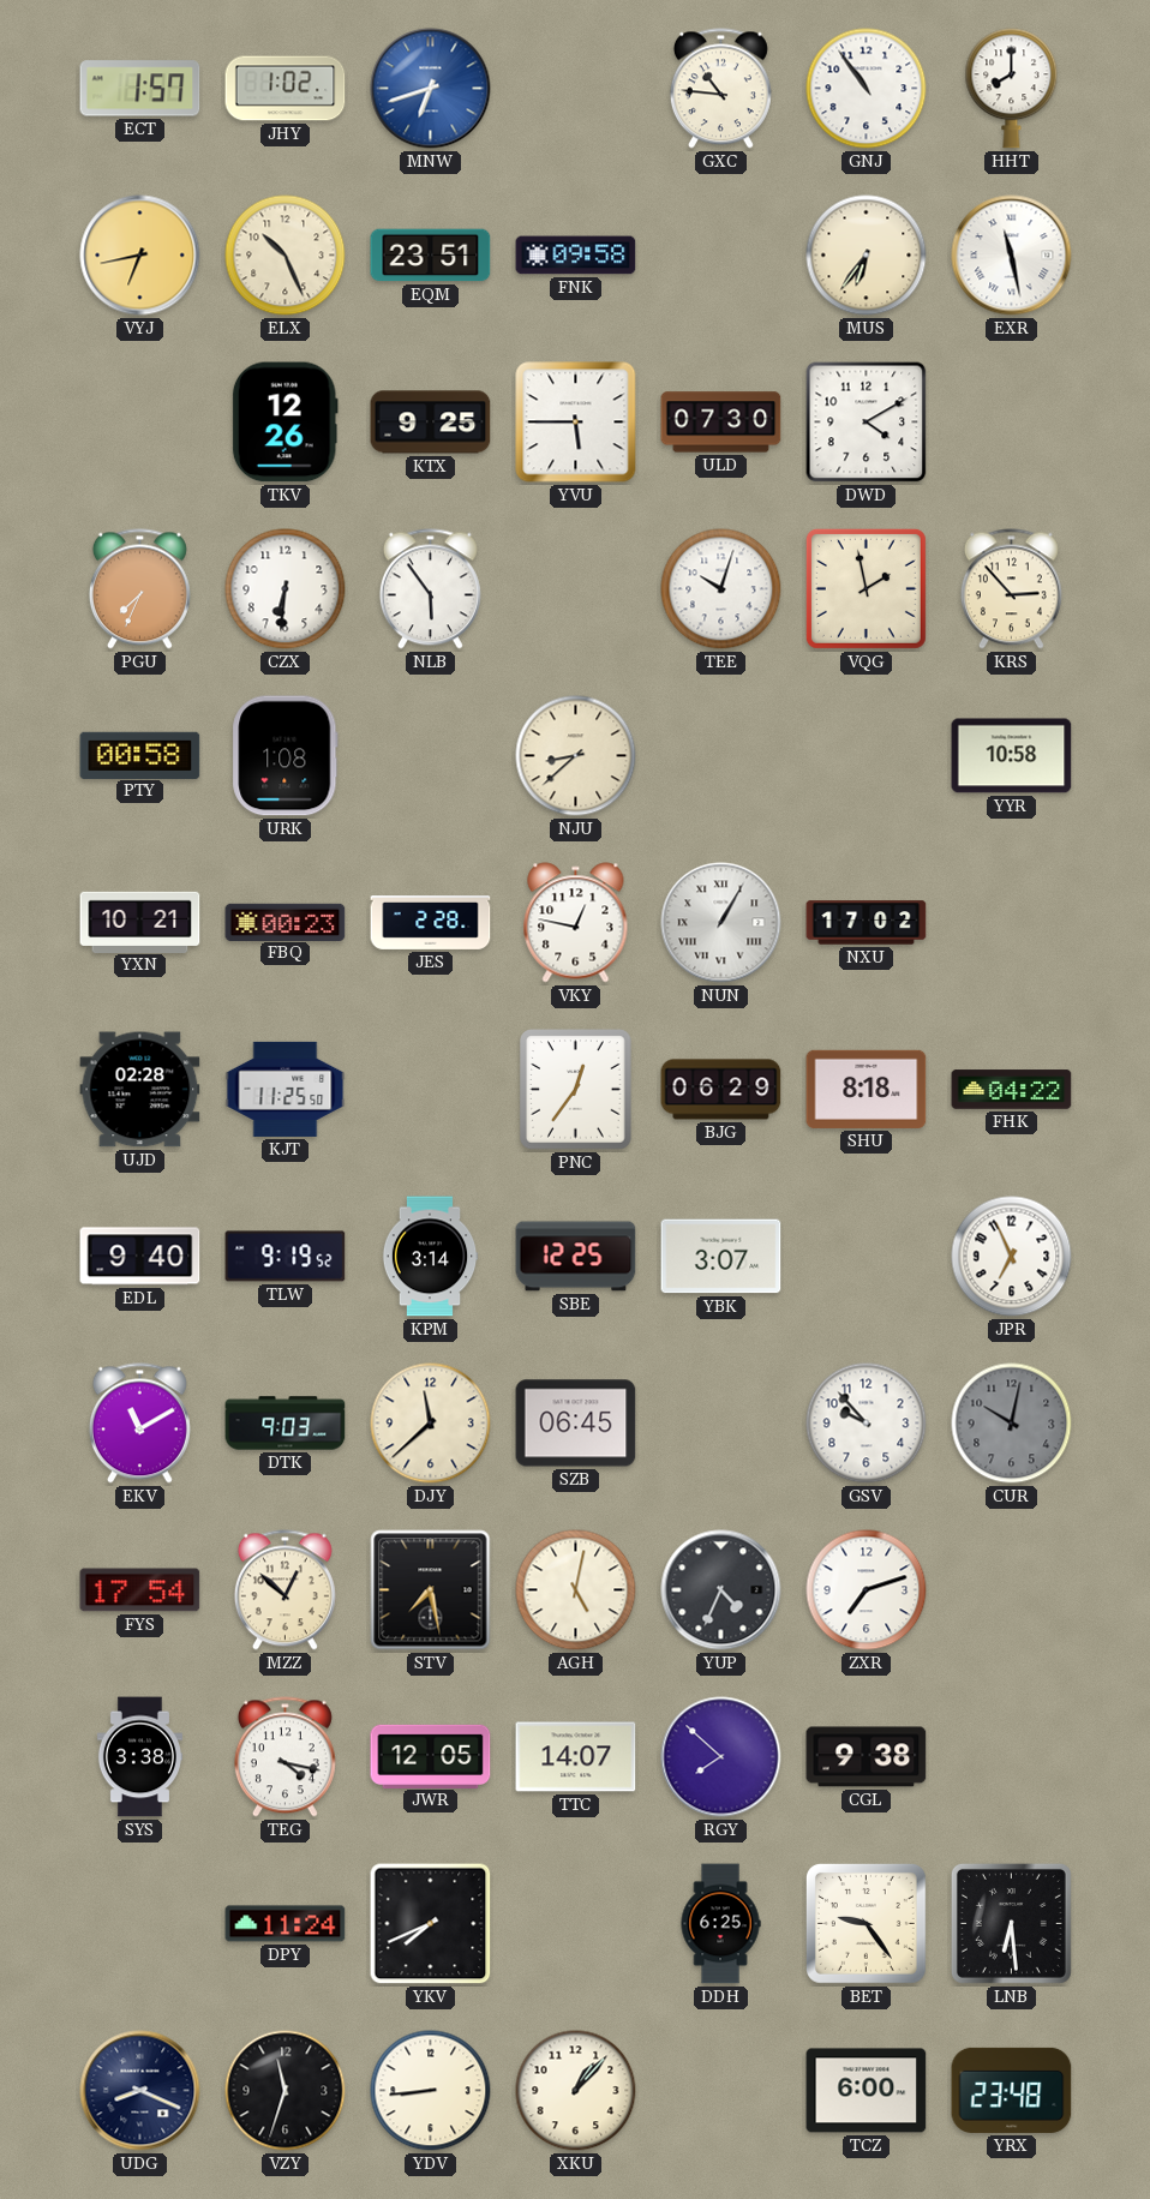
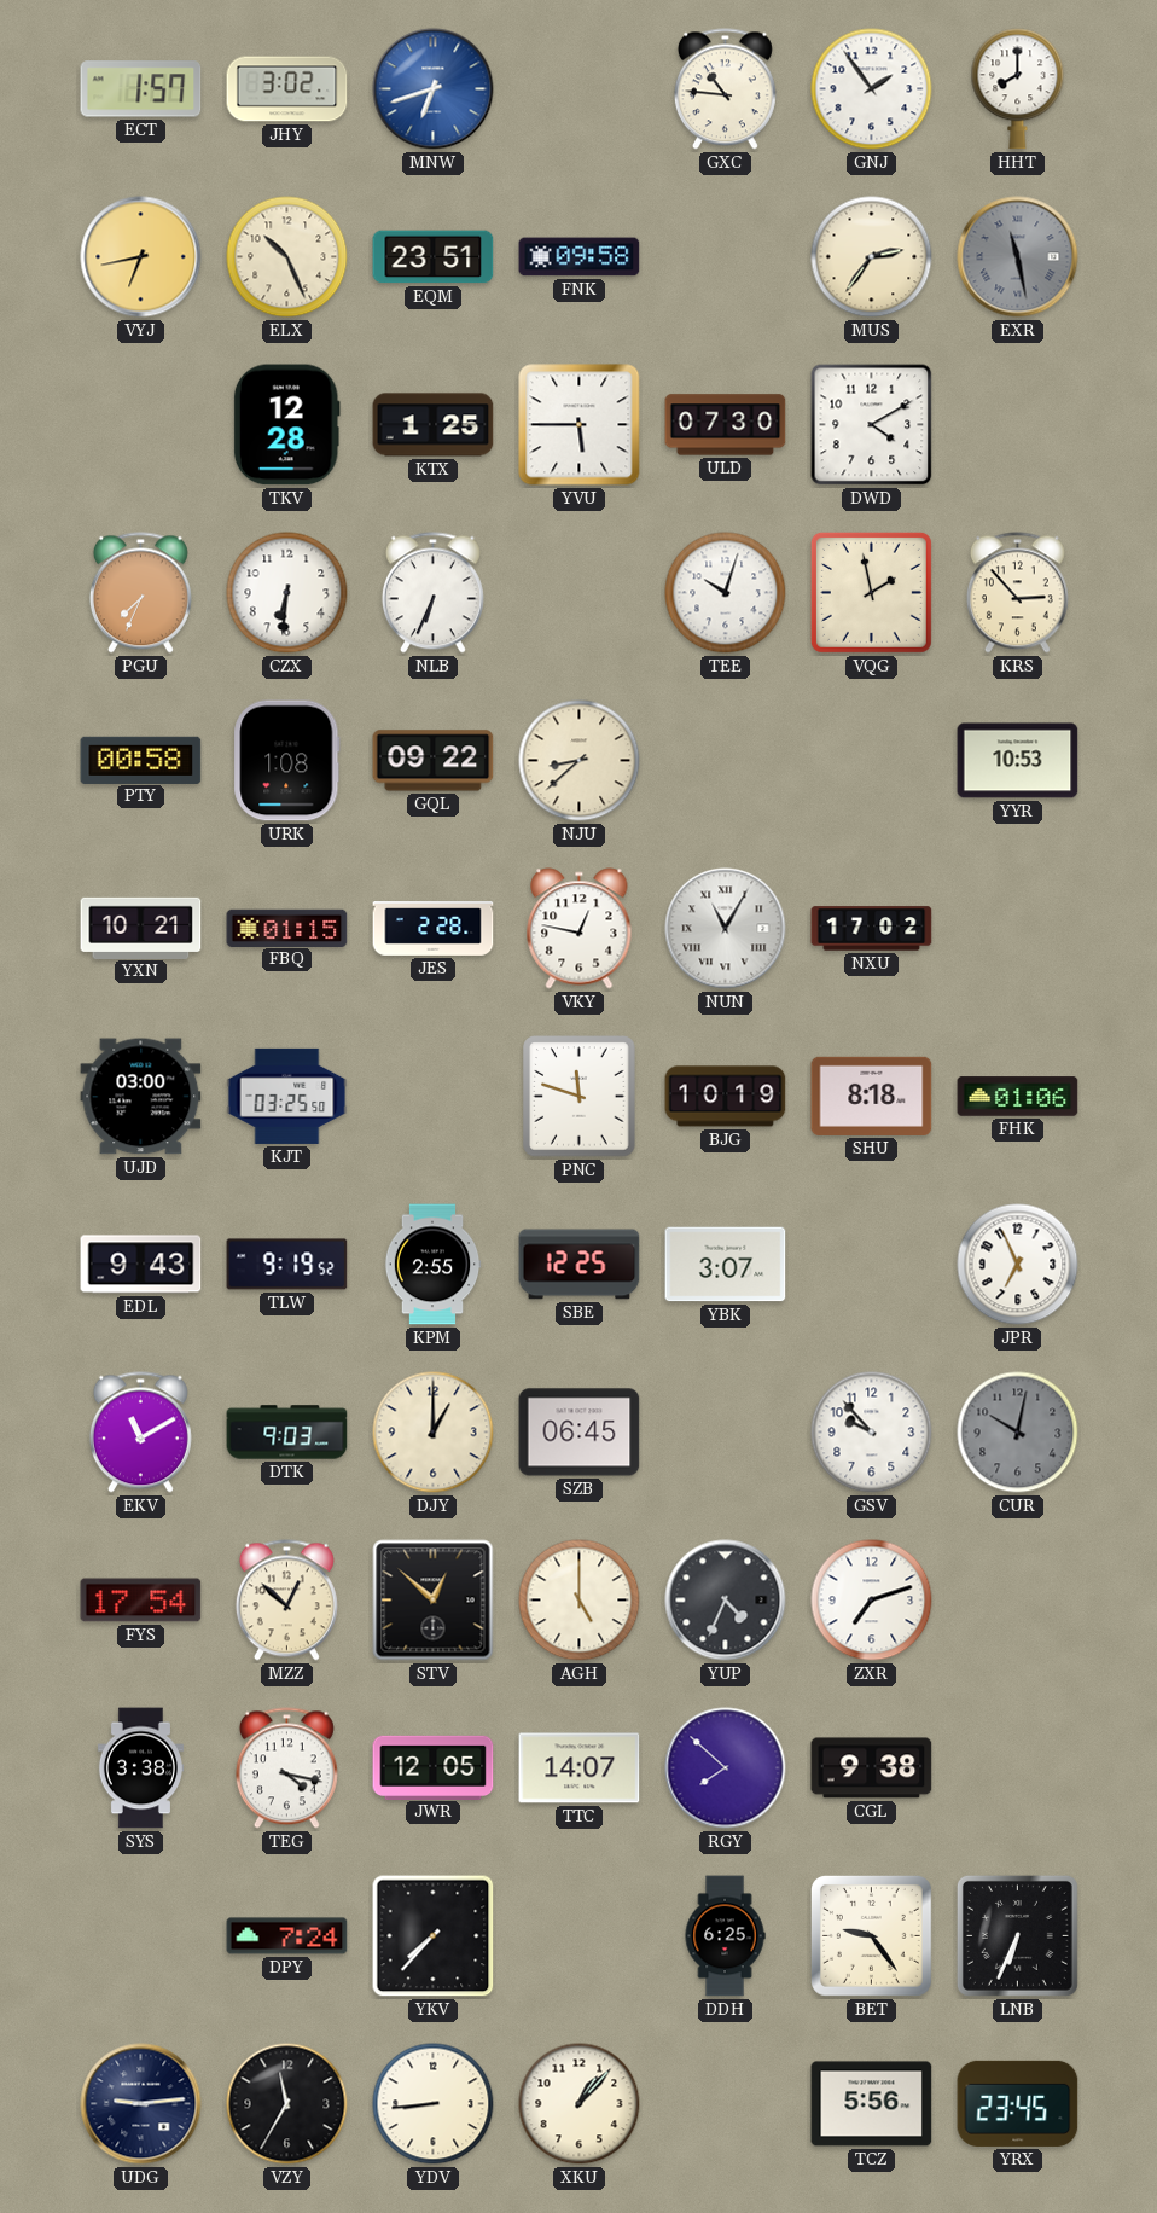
JHY: 1:02 -> 3:02 (287, 89)
GNJ: 10:54 -> 1:54 (872, 89)
MUS: 6:36 -> 2:36 (872, 257)
EXR dial: white -> grey (1018, 257)
TKV: 12:26 -> 12:28 (286, 425)
KTX: 9:25 -> 1:25 (434, 425)
NLB: 5:54 -> 6:34 (432, 593)
GQL: none -> 09:22 (434, 761)
YYR: 10:58 -> 10:53 (1018, 761)
FBQ: 00:23 -> 01:15 (287, 928)
NUN: 1:05 -> 11:05 (726, 929)
UJD: 02:28 -> 03:00 (141, 1097)
KJT: 11:25 -> 03:25 (287, 1096)
PNC: 12:36 -> 11:48 (580, 1097)
BJG: 06:29 -> 10:19 (726, 1097)
FHK: 04:22 -> 01:06 (1018, 1097)
EDL: 9:40 -> 9:43 (141, 1265)
KPM: 3:14 -> 2:55 (432, 1265)
DJY: 11:38 -> 1:00 (434, 1433)
STV: 7:28 -> 12:52 (434, 1601)
AGH: 5:02 -> 5:00 (580, 1601)
DPY: 11:24 -> 7:24 (287, 1936)
YKV: 7:41 -> 7:37 (434, 1936)
LNB: 6:29 -> 6:34 (1017, 1935)
UDG: 8:19 -> 9:14 (141, 2104)
VZY: 11:33 -> 11:35 (287, 2104)
TCZ: 6:00 -> 5:56 (872, 2104)
YRX: 23:48 -> 23:45 (1018, 2103)
